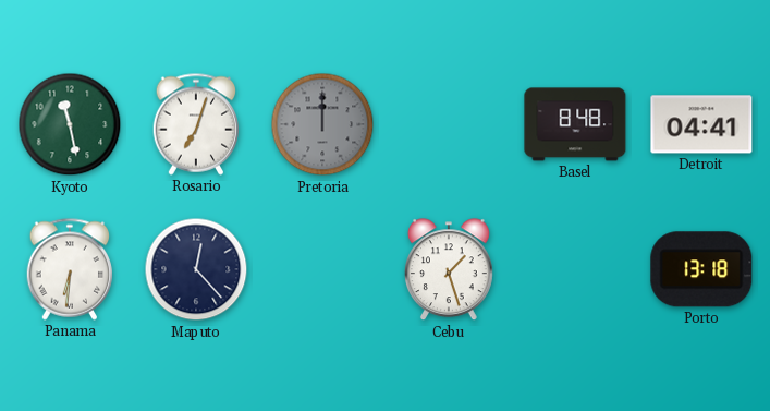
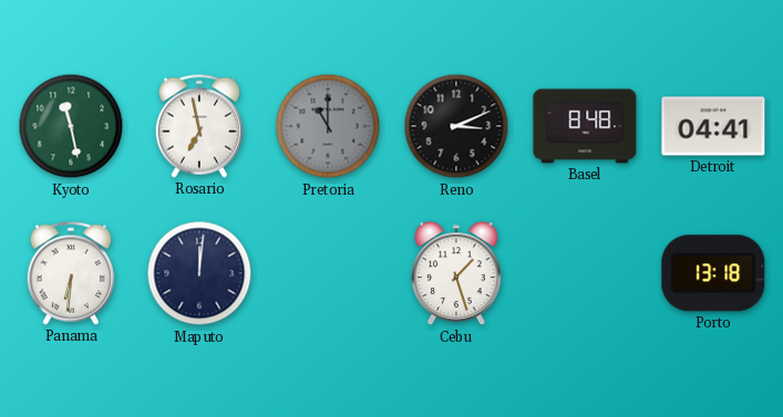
Rosario: 7:03 -> 6:58 (199, 126)
Pretoria: 12:00 -> 11:00 (328, 126)
Reno: none -> 3:11 (456, 126)
Maputo: 12:23 -> 12:01 (199, 273)
